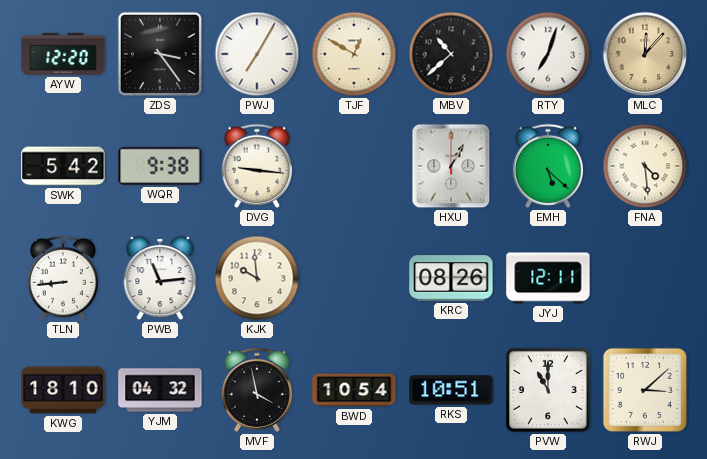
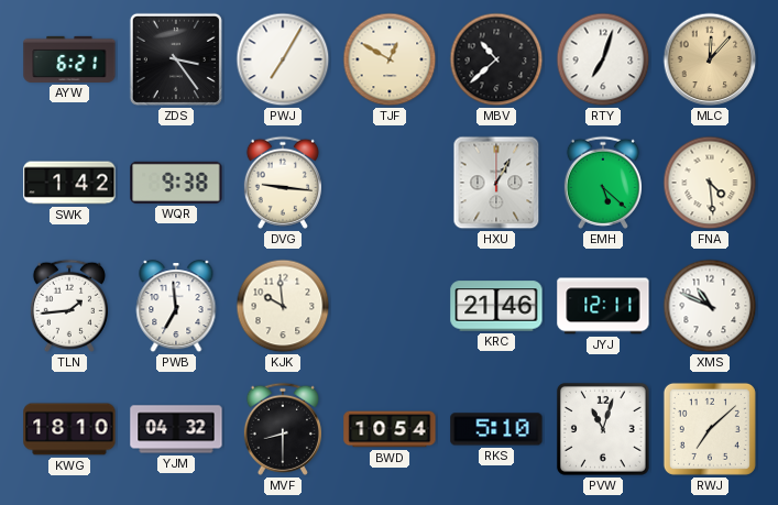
AYW: 12:20 -> 6:21 (69, 59)
SWK: 5:42 -> 1:42 (69, 183)
TLN: 8:44 -> 1:44 (69, 306)
PWB: 11:14 -> 6:59 (176, 307)
KRC: 08:26 -> 21:46 (496, 306)
XMS: none -> 10:49 (710, 306)
MVF: 3:58 -> 8:30 (283, 429)
RKS: 10:51 -> 5:10 (496, 429)
PVW: 11:00 -> 11:03 (603, 429)
RWJ: 3:08 -> 7:08 (710, 429)
